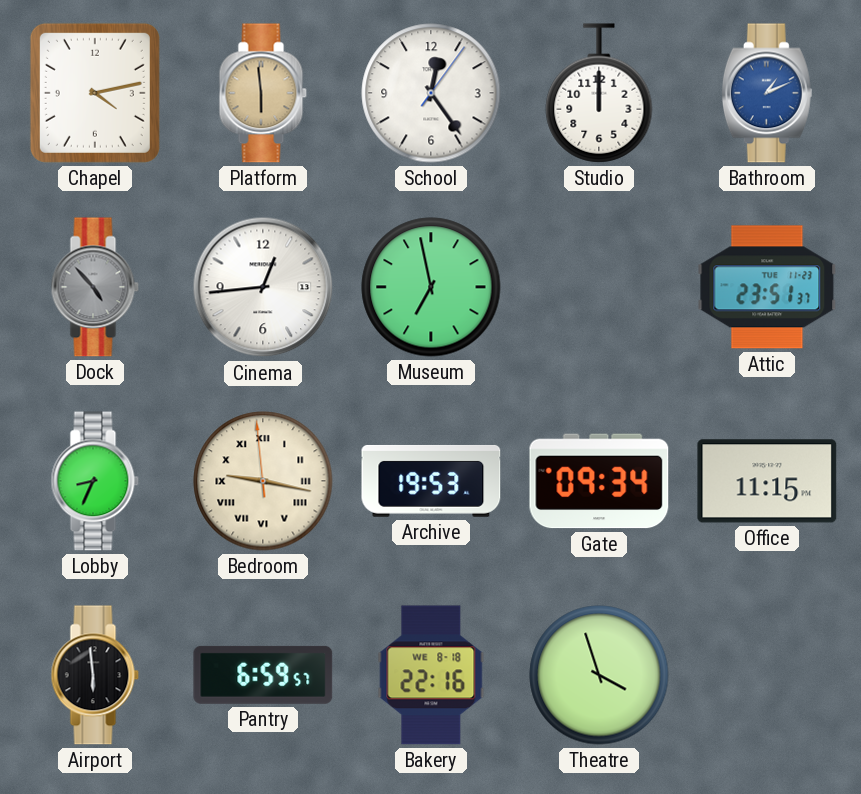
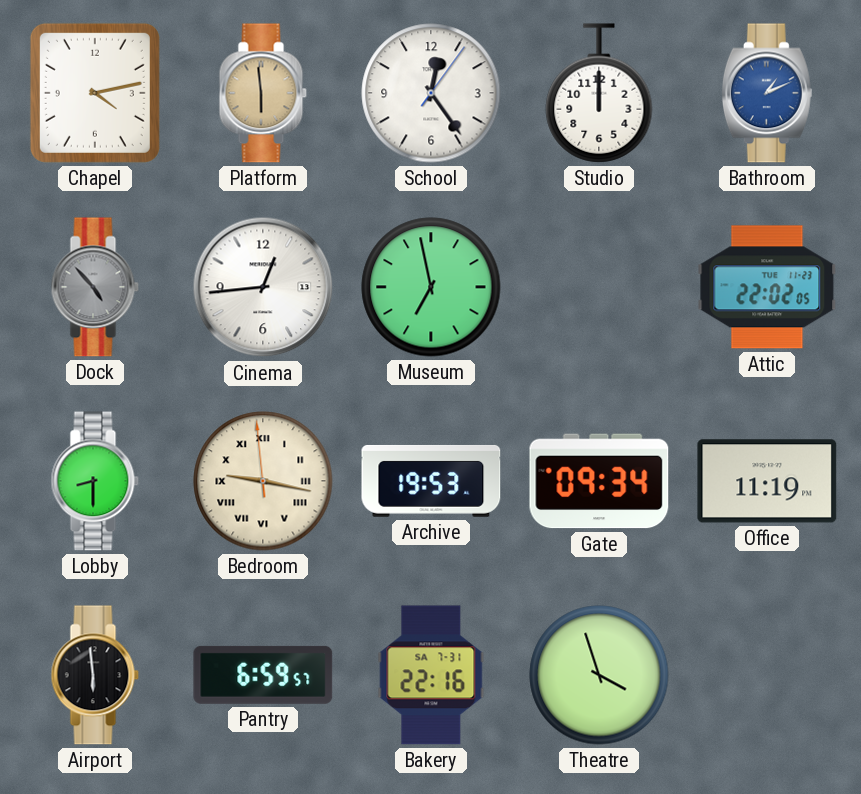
Attic: 23:51 -> 22:02 (767, 287)
Lobby: 8:34 -> 8:30 (95, 481)
Office: 11:15 -> 11:19 (767, 481)
Bakery date: WE 8-18 -> SA 7-31 (431, 675)
